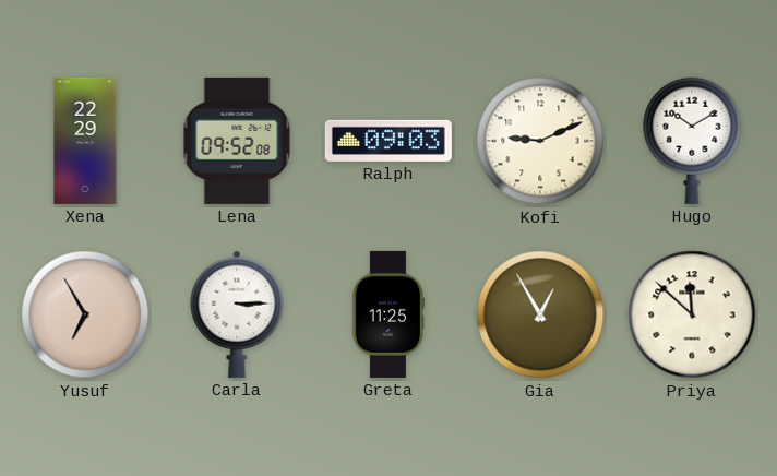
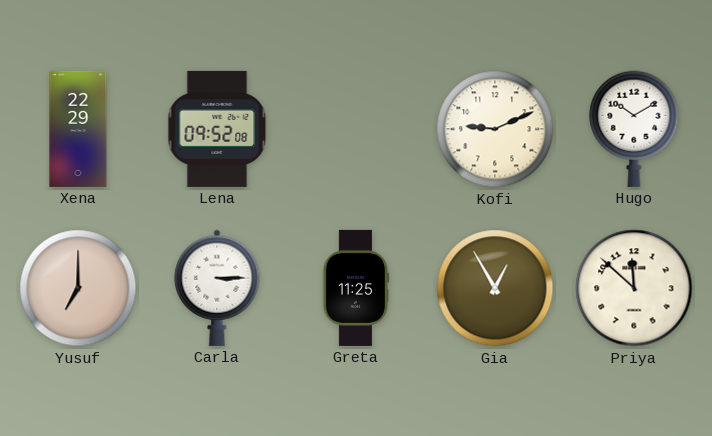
Ralph: 09:03 -> none (388, 141)
Yusuf: 6:55 -> 7:00 (78, 288)
